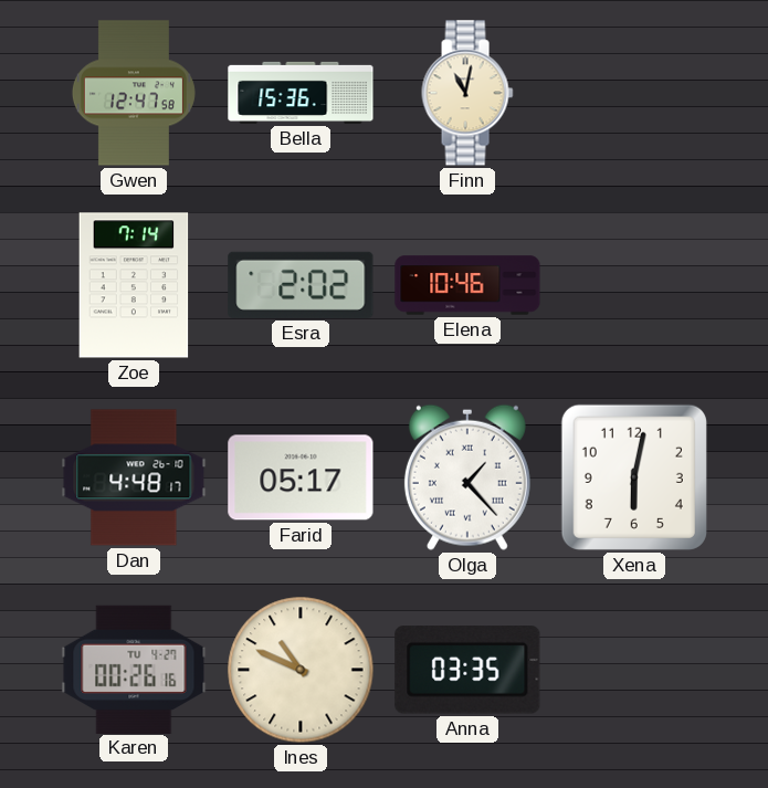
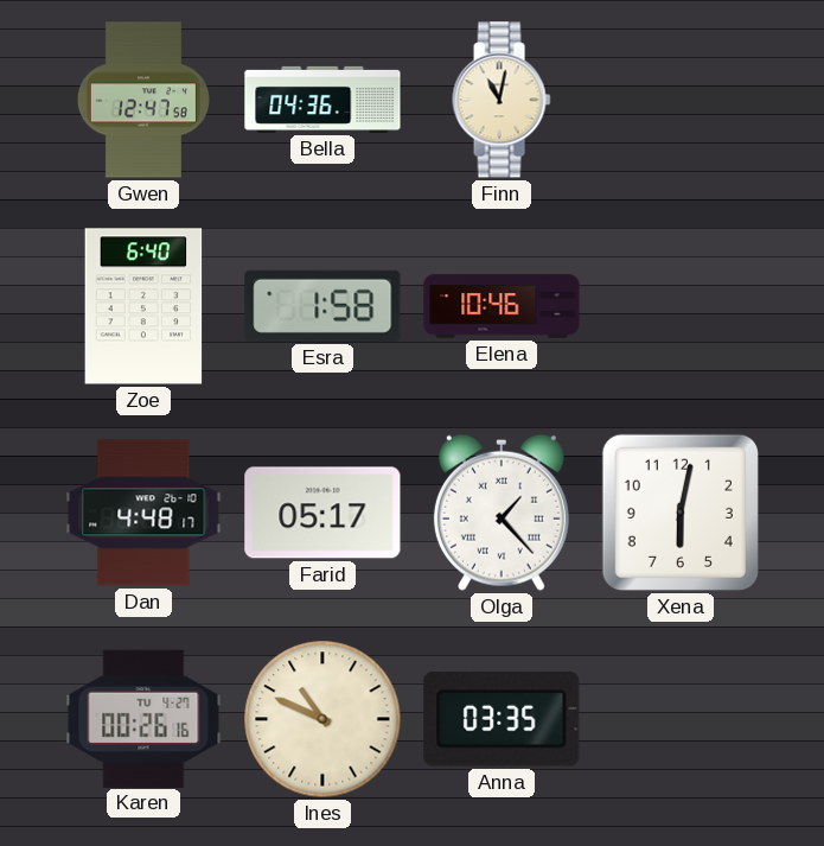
Bella: 15:36 -> 04:36 (322, 100)
Zoe: 7:14 -> 6:40 (143, 306)
Esra: 2:02 -> 1:58 (322, 306)
